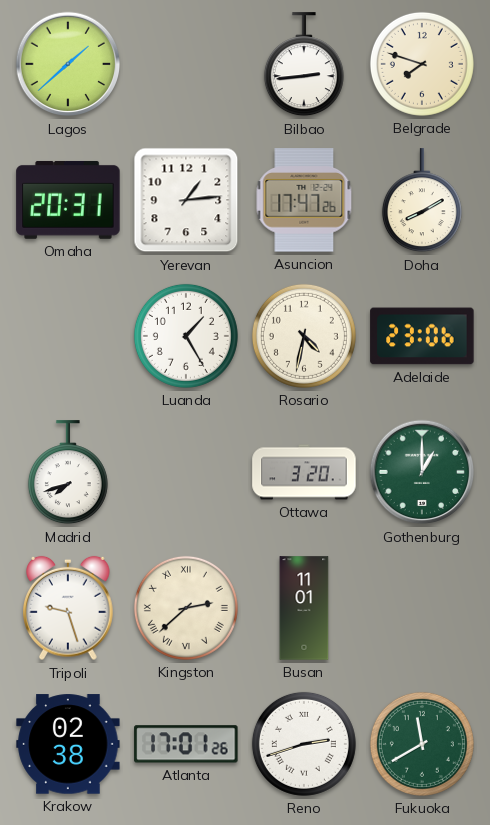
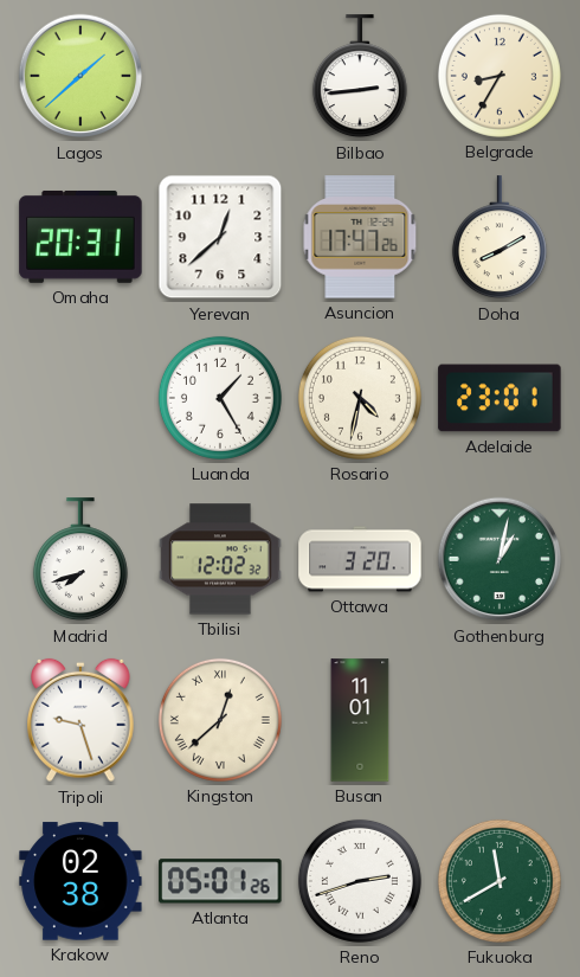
Belgrade: 7:48 -> 8:35 (500, 76)
Yerevan: 1:14 -> 12:38 (220, 237)
Adelaide: 23:06 -> 23:01 (500, 398)
Tbilisi: none -> 12:02 (220, 559)
Gothenburg: 1:00 -> 1:02 (500, 559)
Kingston: 2:38 -> 12:38 (220, 720)
Atlanta: 17:01 -> 05:01 (220, 881)
